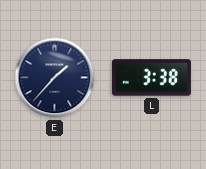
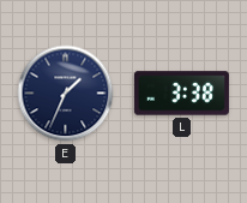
E: 1:37 -> 1:34 (66, 94)
